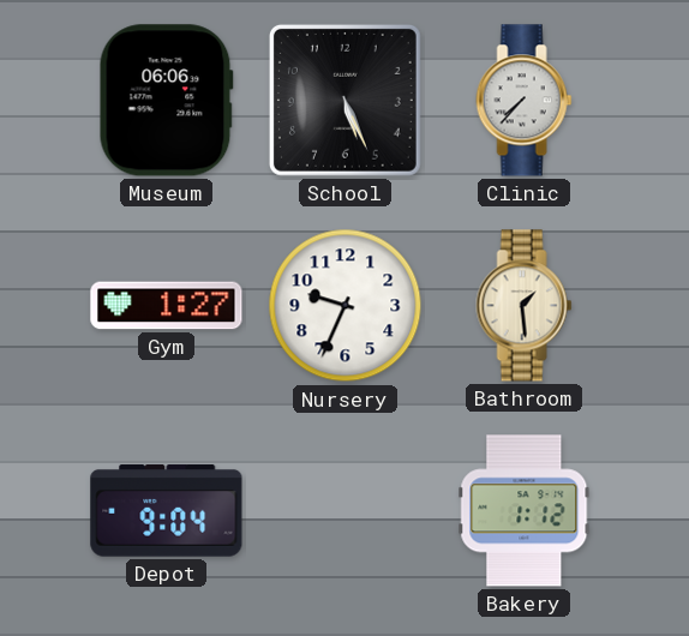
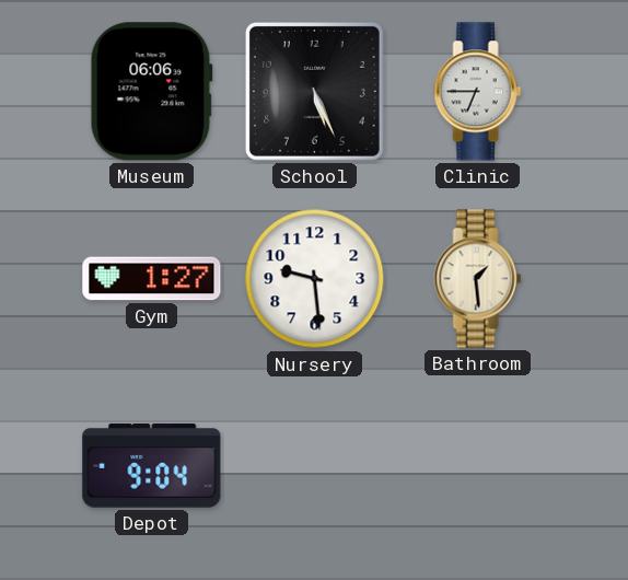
Clinic: 7:37 -> 6:45 (478, 92)
Nursery: 9:34 -> 9:29 (315, 279)
Bakery: 1:12 -> none (525, 511)
